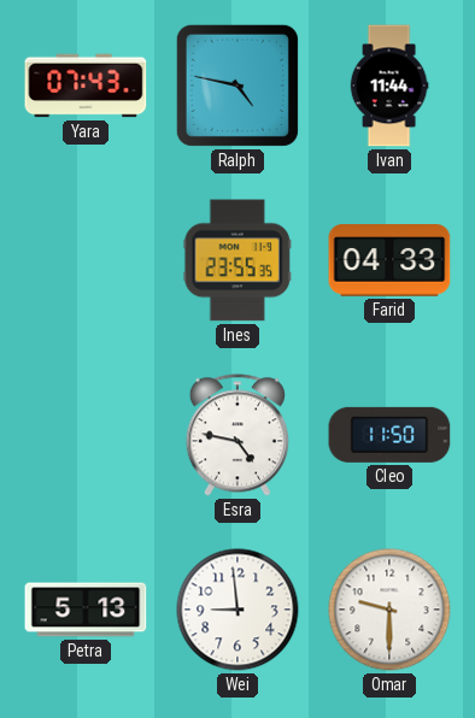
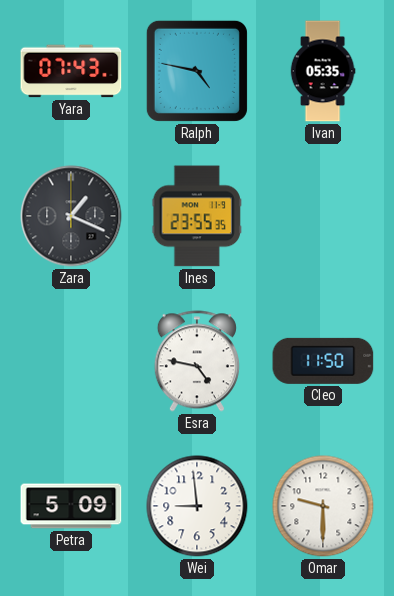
Ivan: 11:44 -> 05:35 (323, 71)
Zara: none -> 1:19 (71, 216)
Farid: 04:33 -> none (389, 260)
Petra: 5:13 -> 5:09 (71, 506)
